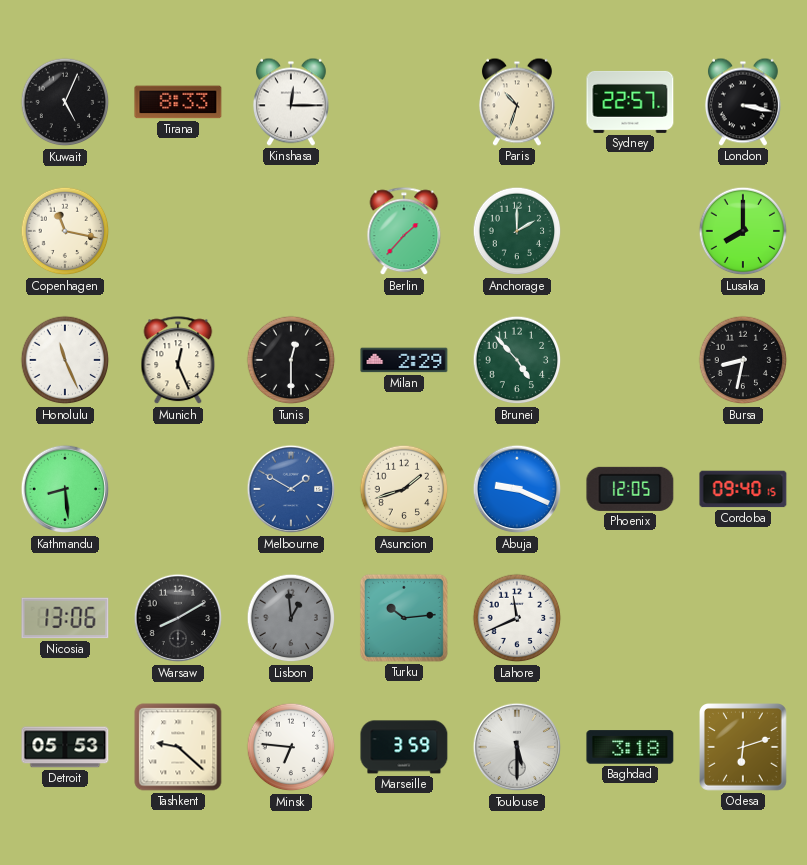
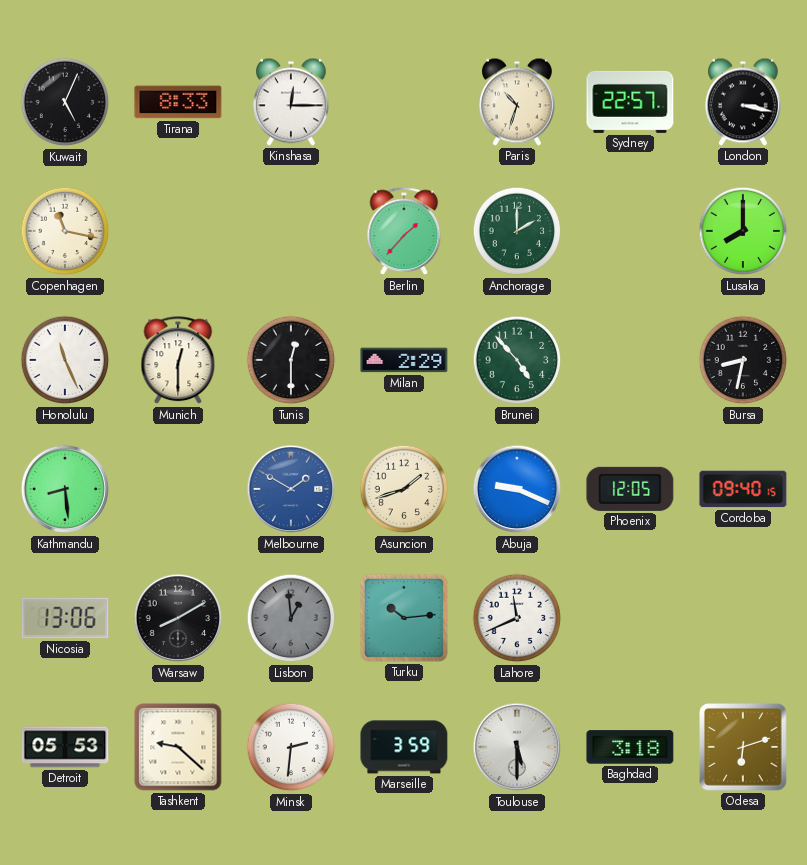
Munich: 12:26 -> 12:30 (178, 361)
Minsk: 6:46 -> 2:31 (291, 747)
